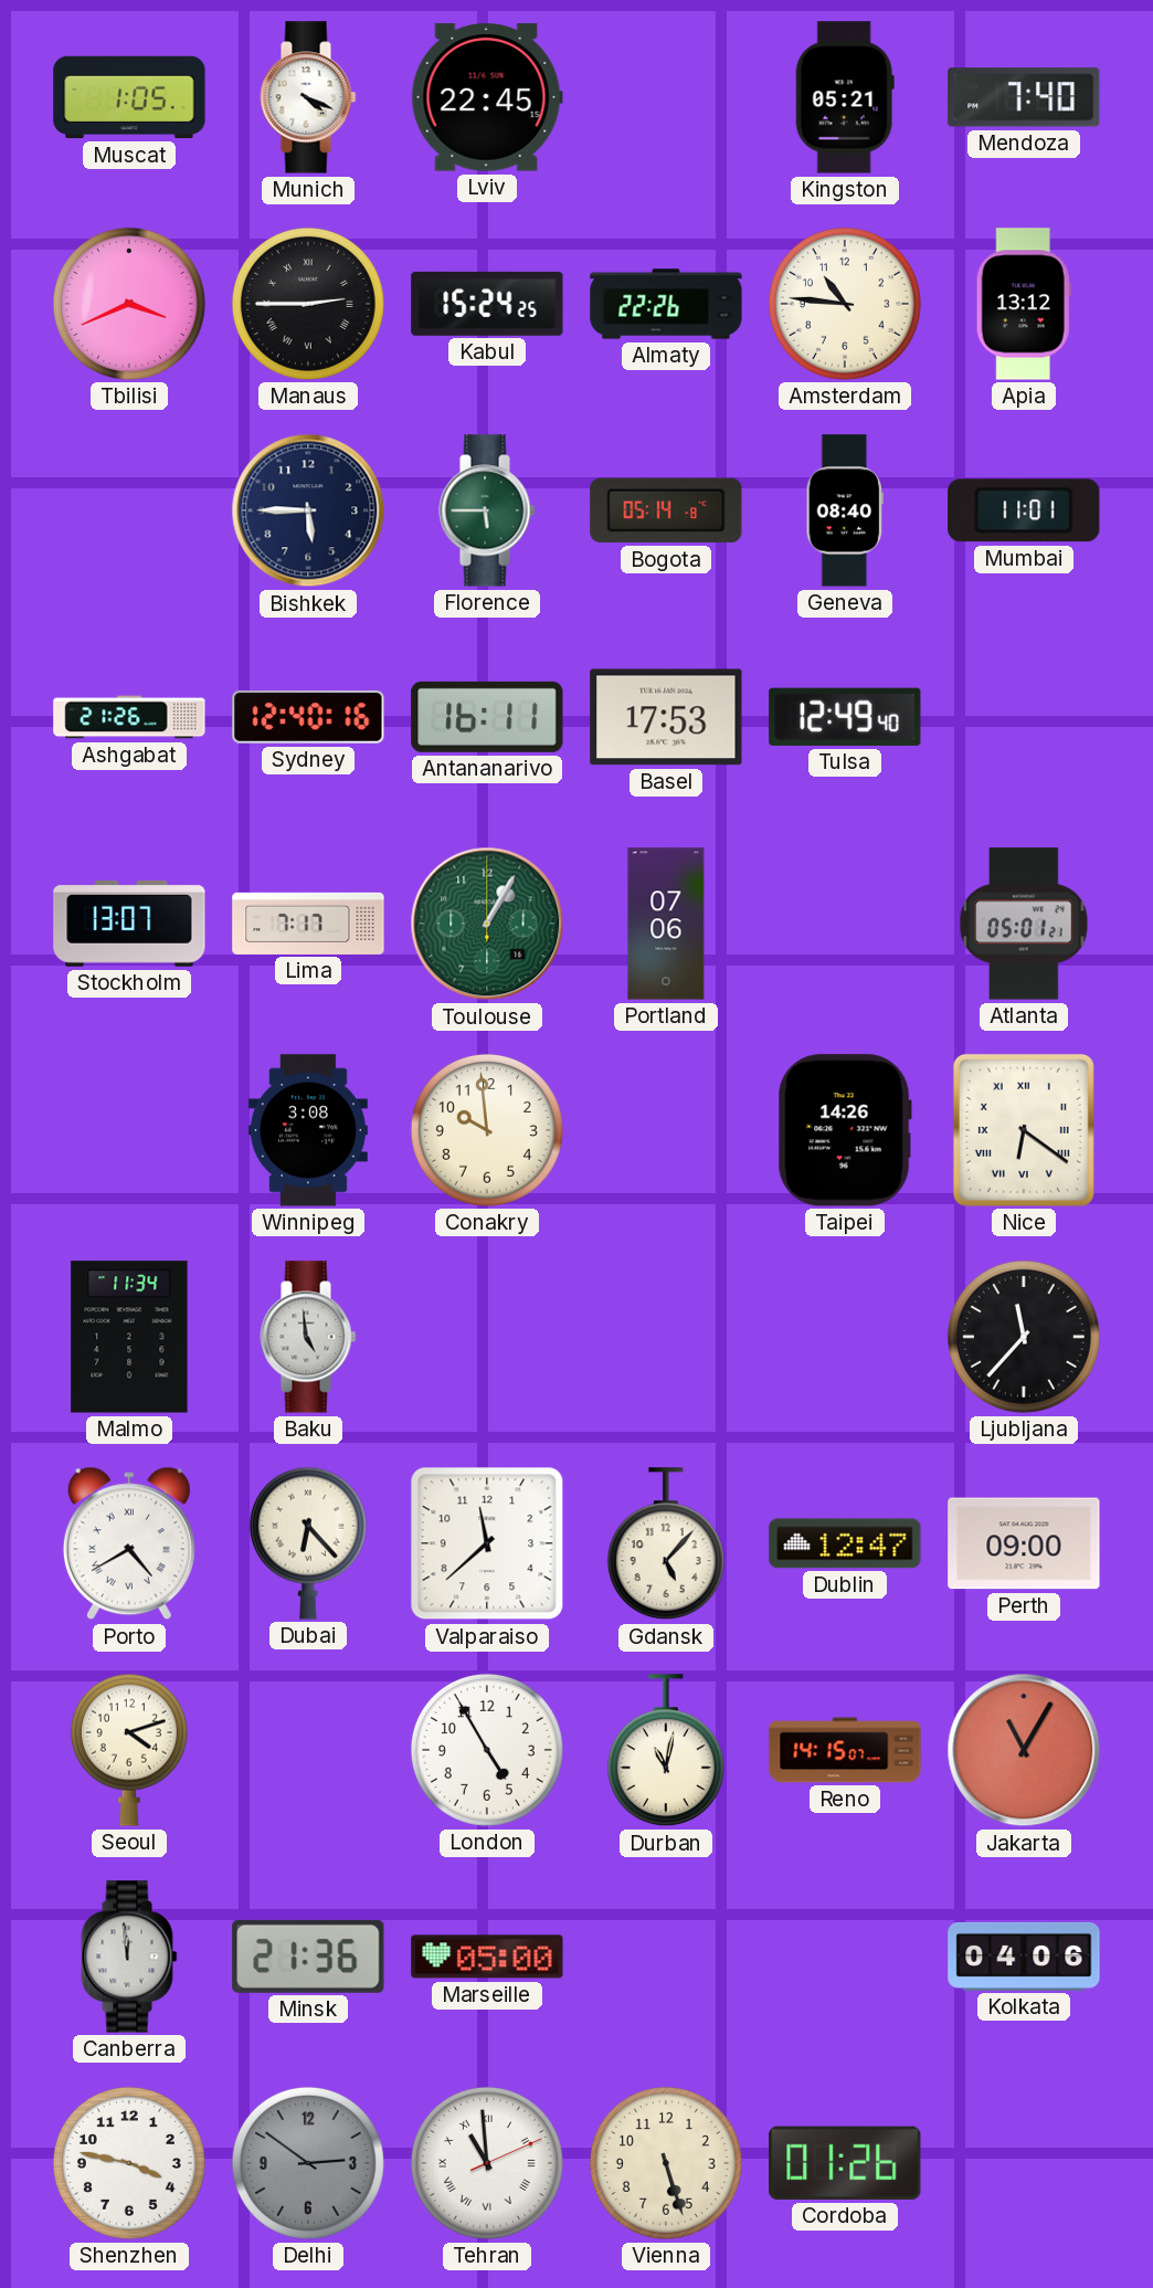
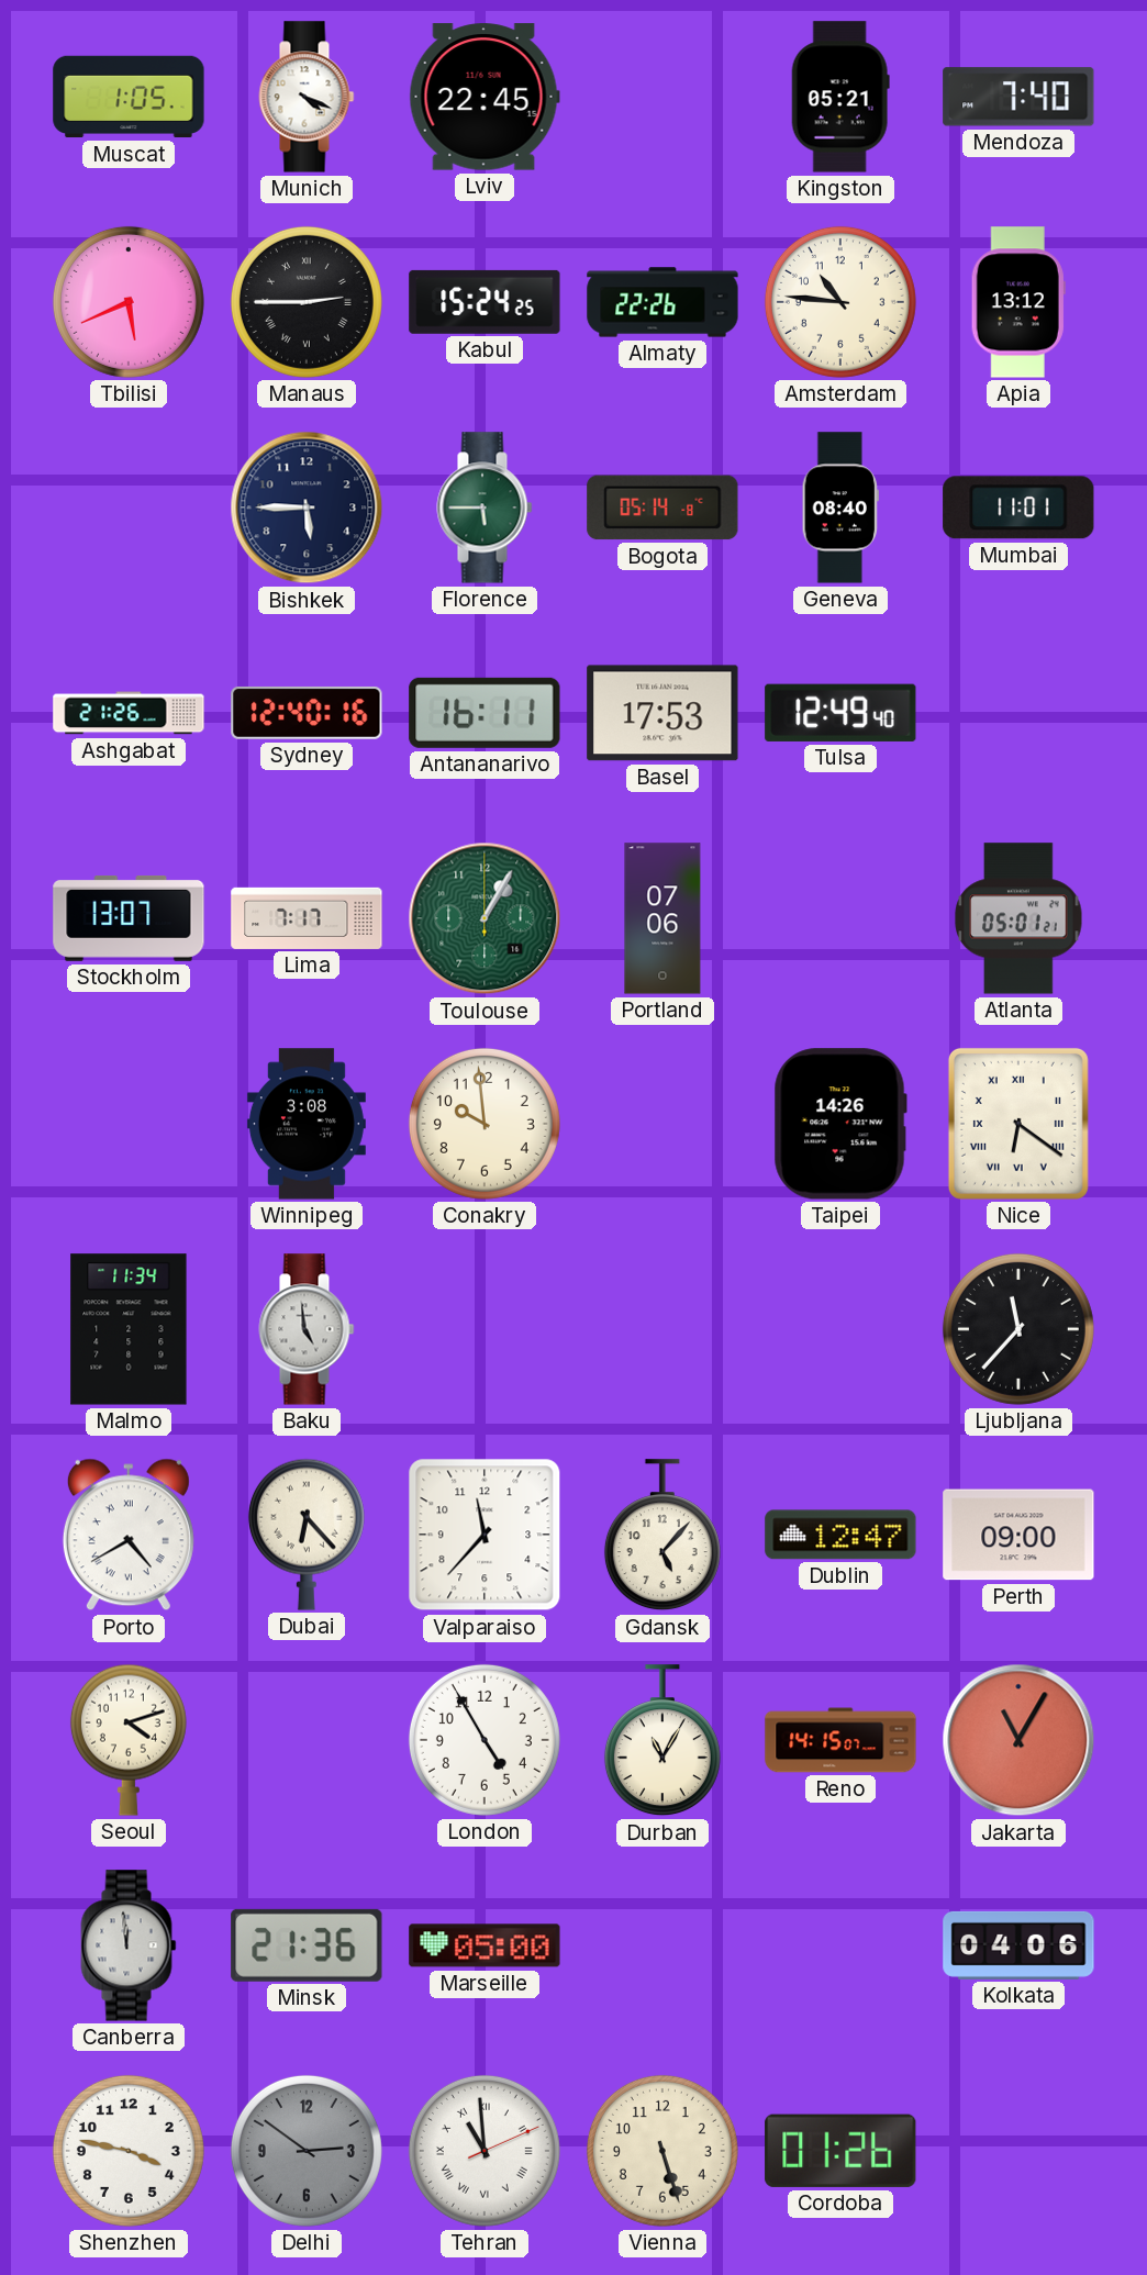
Tbilisi: 3:41 -> 5:41 (129, 302)
Valparaiso: 11:38 -> 11:37 (485, 1535)
Durban: 11:02 -> 11:05 (662, 1741)
